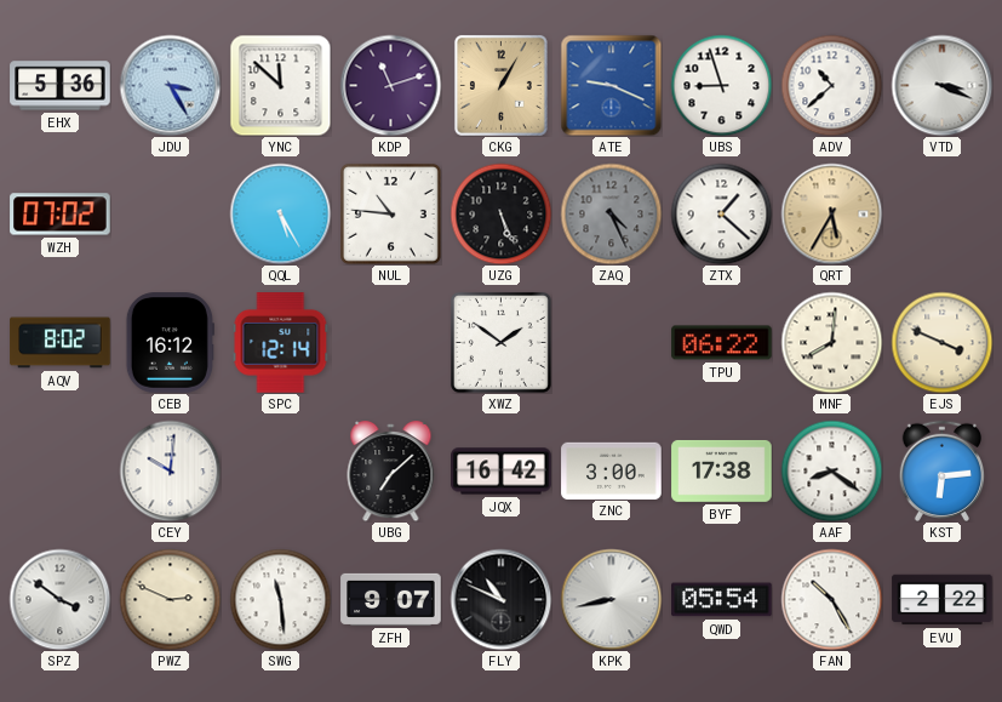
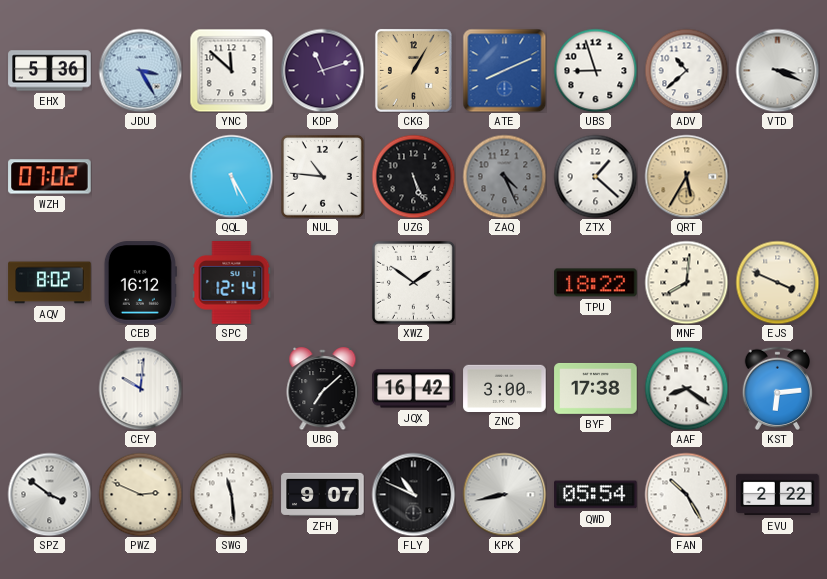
ATE: 9:19 -> 8:11 (504, 70)
TPU: 06:22 -> 18:22 (596, 283)
